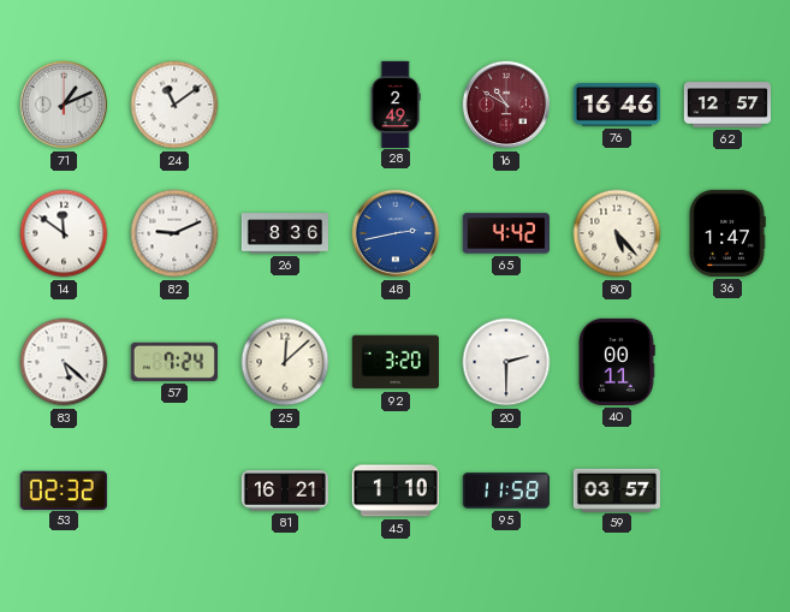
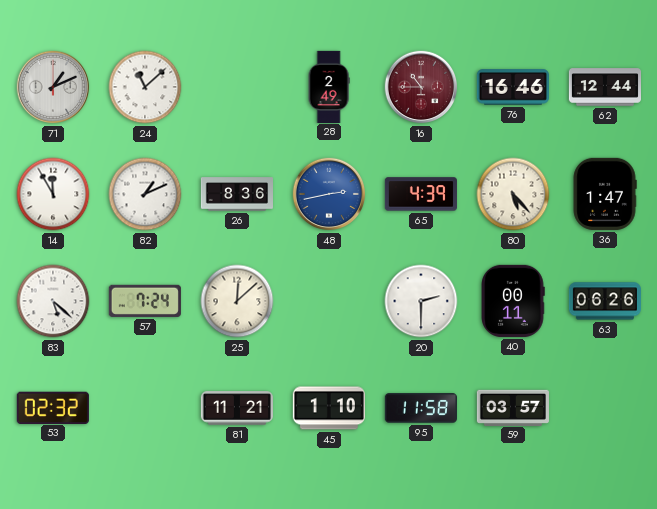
24: 11:09 -> 11:08 (145, 87)
16: 10:50 -> 10:45 (421, 87)
62: 12:57 -> 12:44 (604, 87)
14: 11:51 -> 11:55 (53, 194)
82: 9:11 -> 1:11 (145, 194)
65: 4:42 -> 4:39 (421, 194)
92: 3:20 -> none (396, 362)
63: none -> 06:26 (605, 301)
81: 16:21 -> 11:21 (237, 408)
